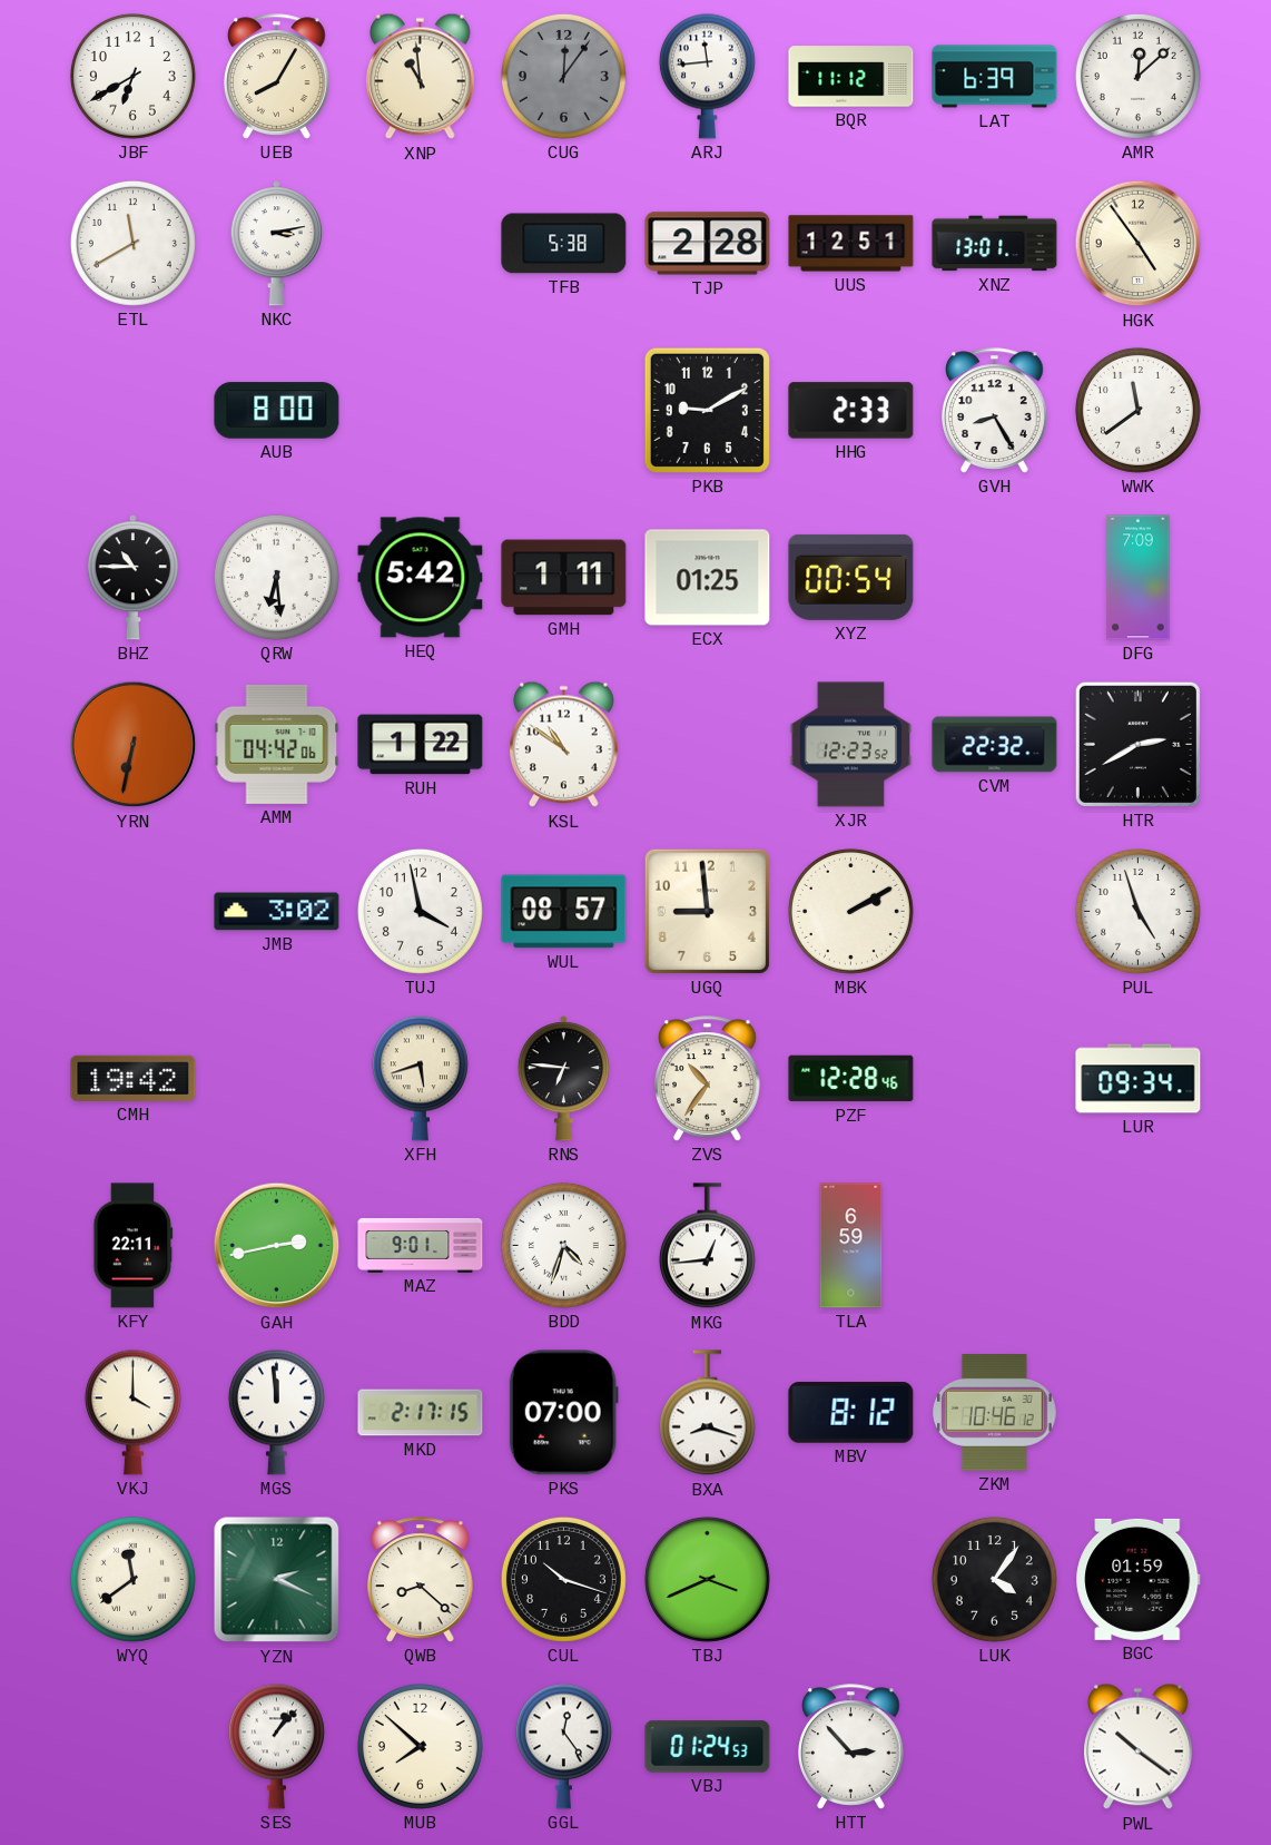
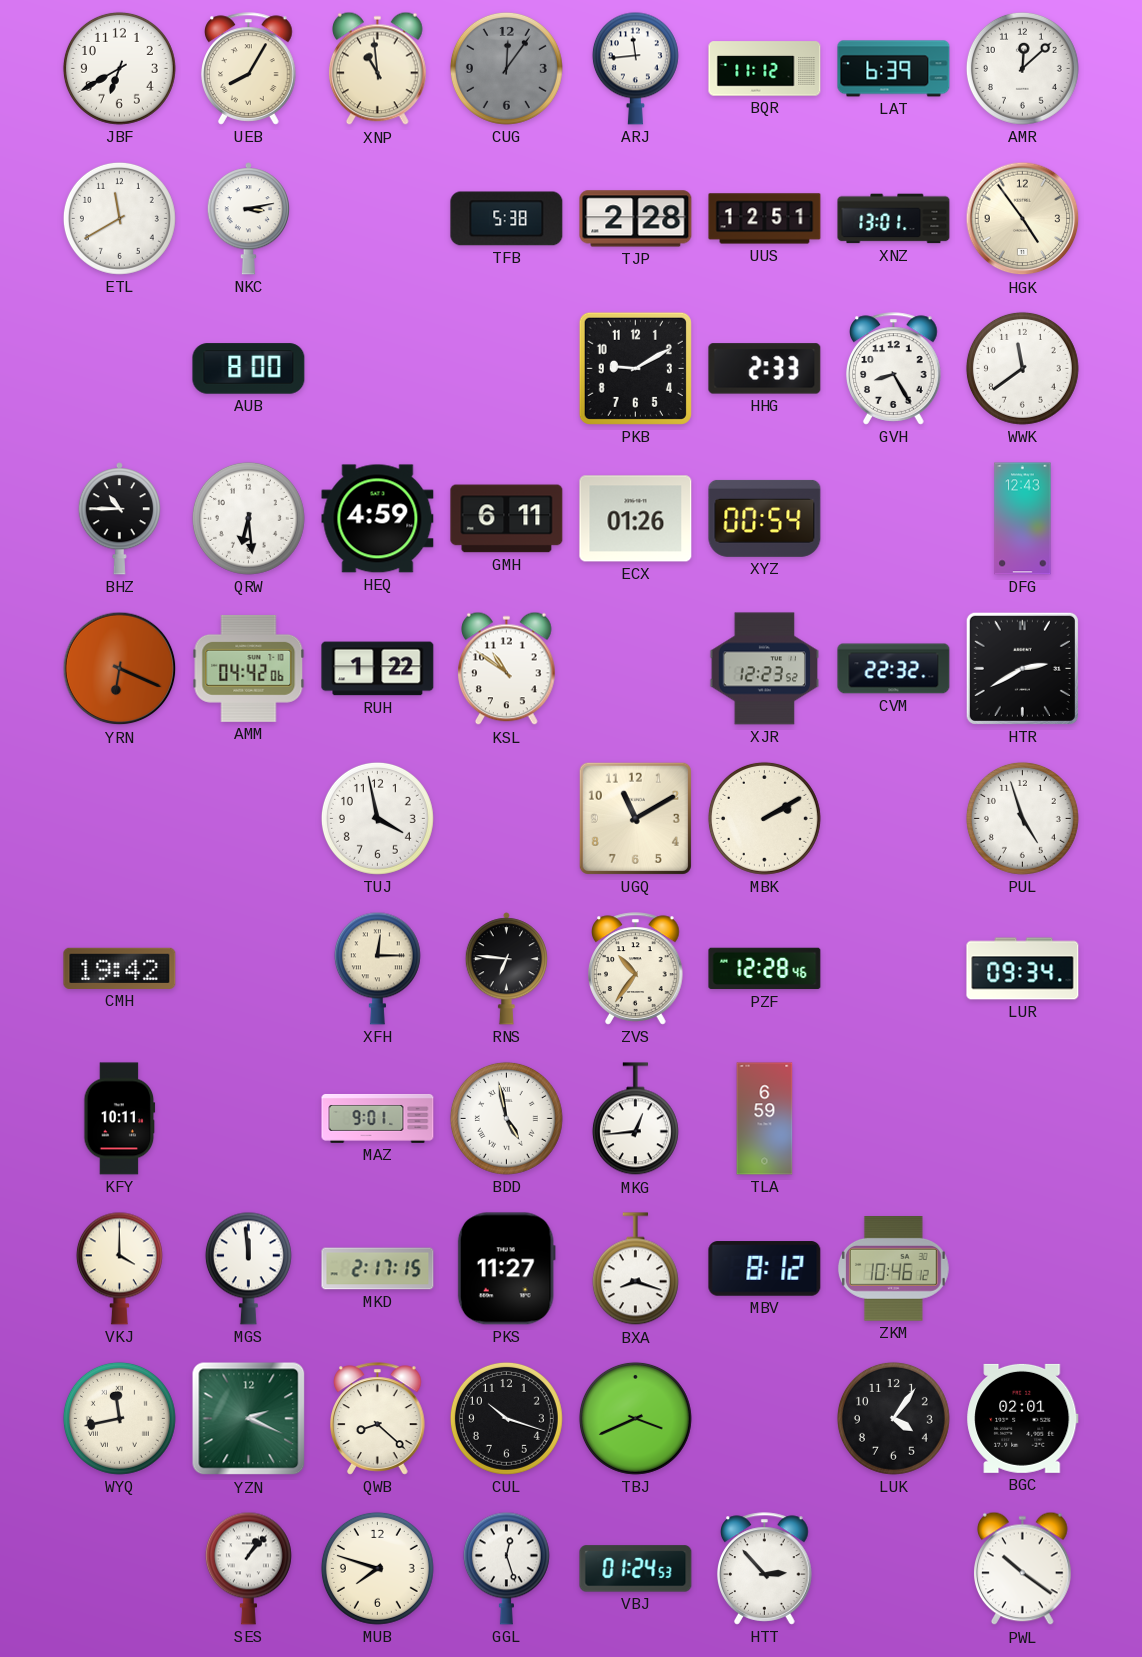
HEQ: 5:42 -> 4:59 (378, 519)
GMH: 1:11 -> 6:11 (507, 519)
ECX: 01:25 -> 01:26 (636, 519)
DFG: 7:09 -> 12:43 (1023, 519)
YRN: 6:32 -> 6:19 (120, 669)
JMB: 3:02 -> none (277, 912)
WUL: 08:57 -> none (564, 912)
UGQ: 8:59 -> 11:10 (635, 818)
XFH: 5:42 -> 12:15 (377, 968)
KFY: 22:11 -> 10:11 (120, 1119)
GAH: 2:43 -> none (277, 1246)
BDD: 4:33 -> 4:58 (506, 1118)
PKS: 07:00 -> 11:27 (506, 1269)
WYQ: 11:39 -> 11:43 (119, 1418)
BGC: 01:59 -> 02:01 (1023, 1418)
MUB: 7:52 -> 7:48 (377, 1568)
GGL: 12:24 -> 12:27 (506, 1568)
